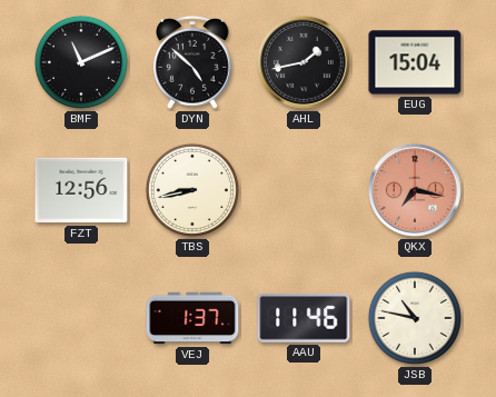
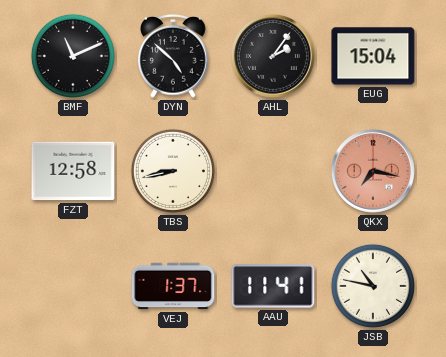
AHL: 1:43 -> 2:06 (273, 56)
FZT: 12:56 -> 12:58 (73, 171)
AAU: 11:46 -> 11:41 (273, 286)
